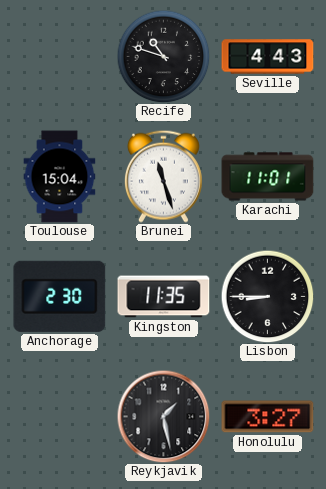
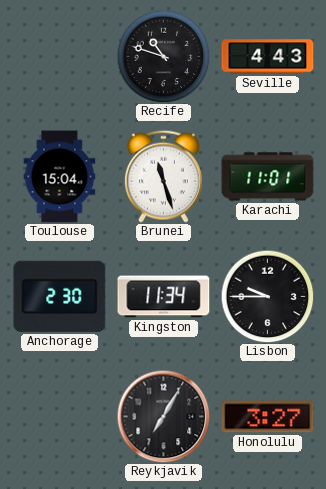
Kingston: 11:35 -> 11:34 (164, 297)
Lisbon: 8:45 -> 9:45 (267, 296)
Reykjavik: 1:28 -> 7:05 (163, 416)
